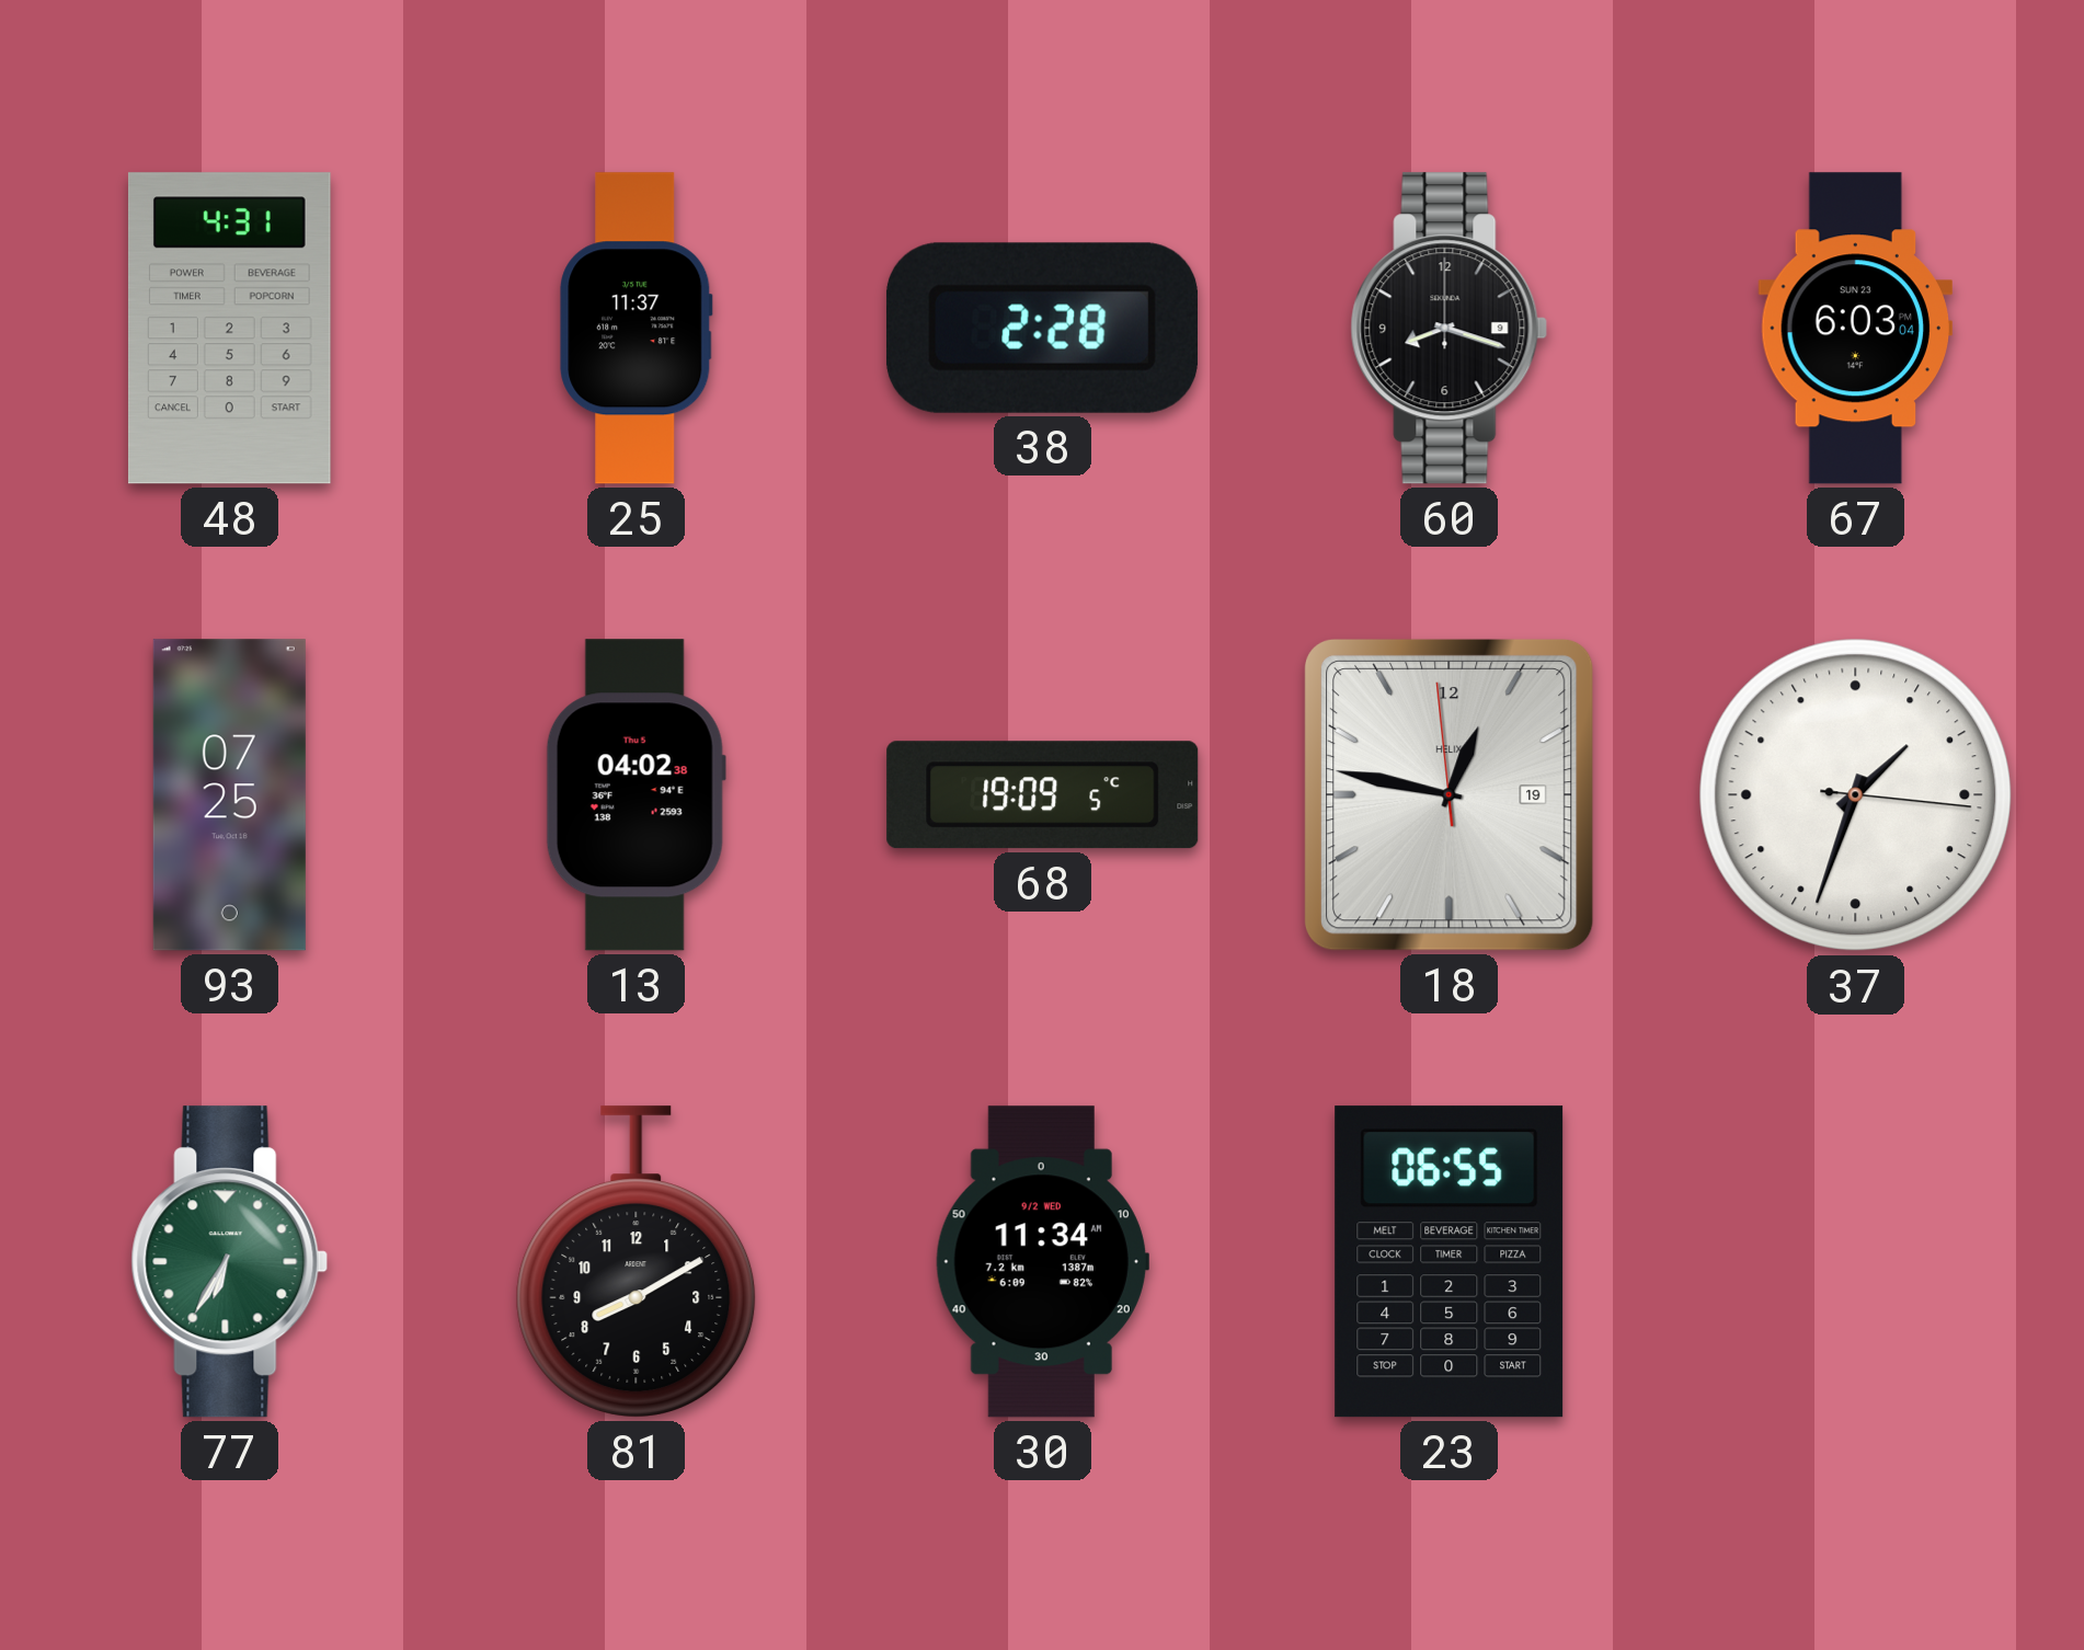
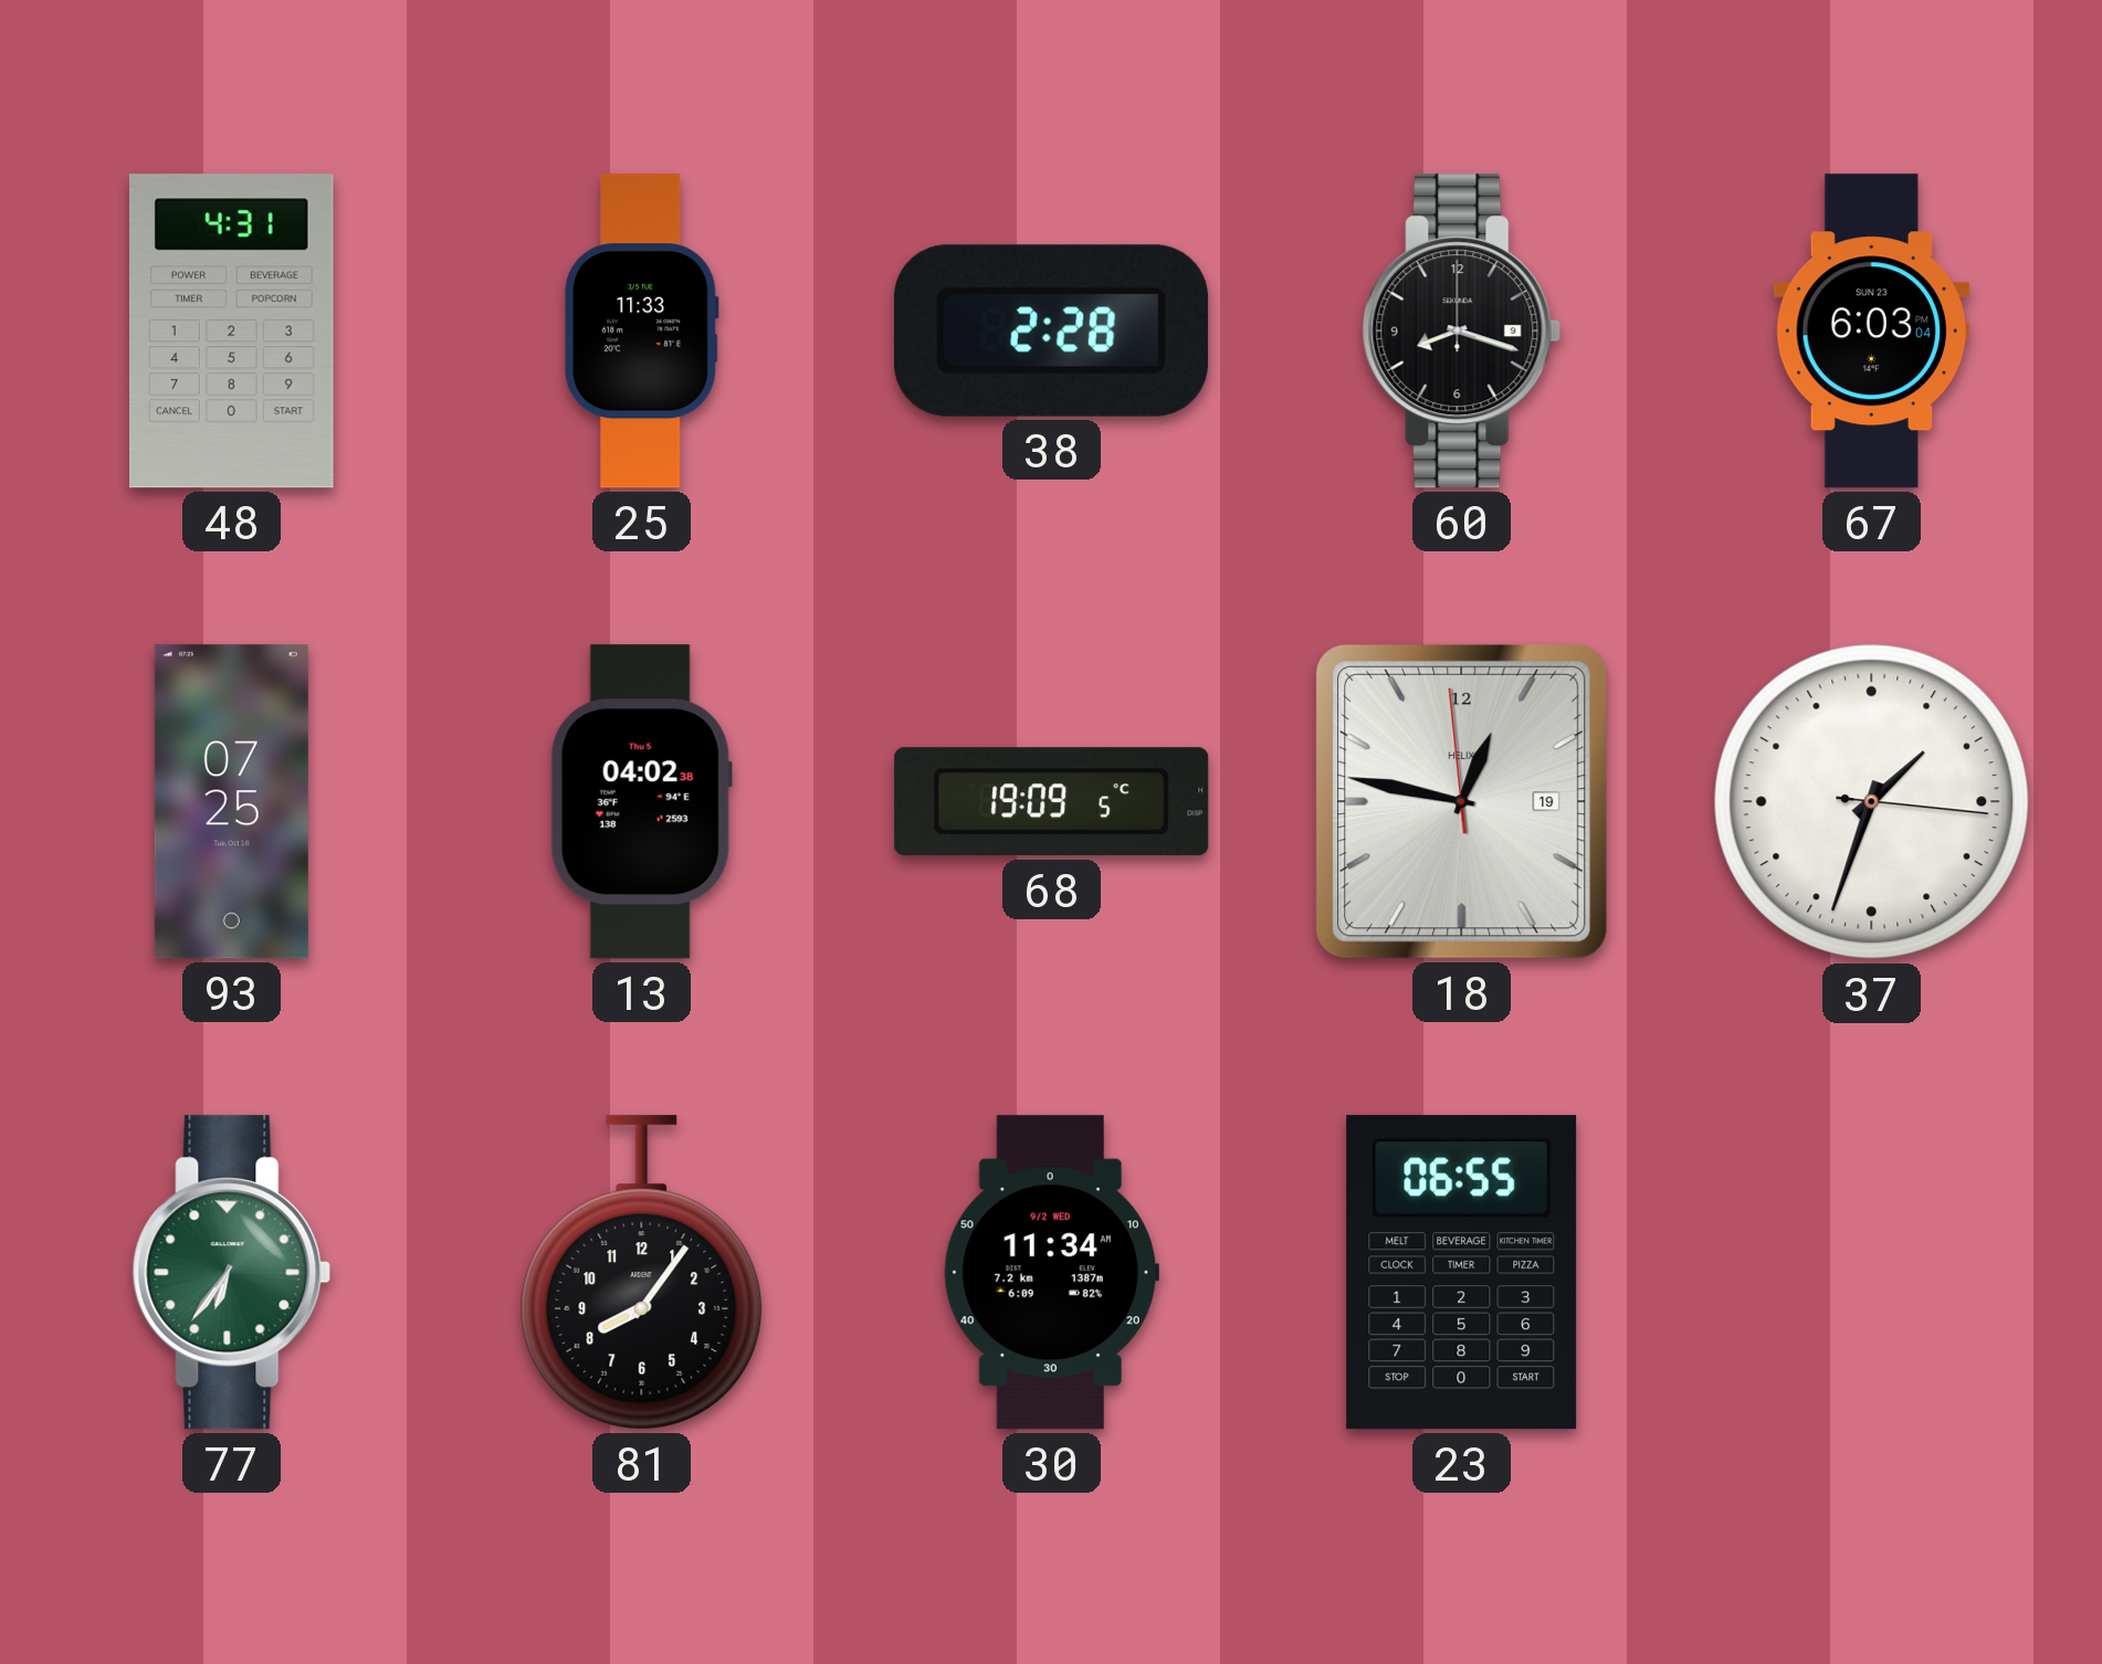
25: 11:37 -> 11:33 (642, 331)
77: 6:35 -> 6:36 (232, 1273)
81: 8:10 -> 8:06 (642, 1273)
